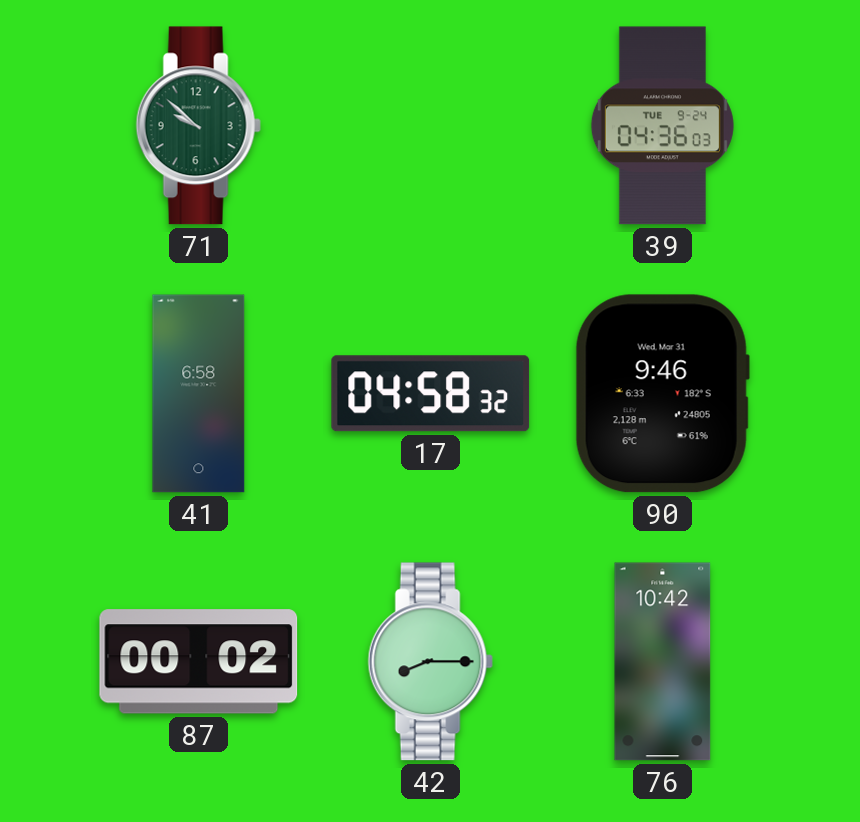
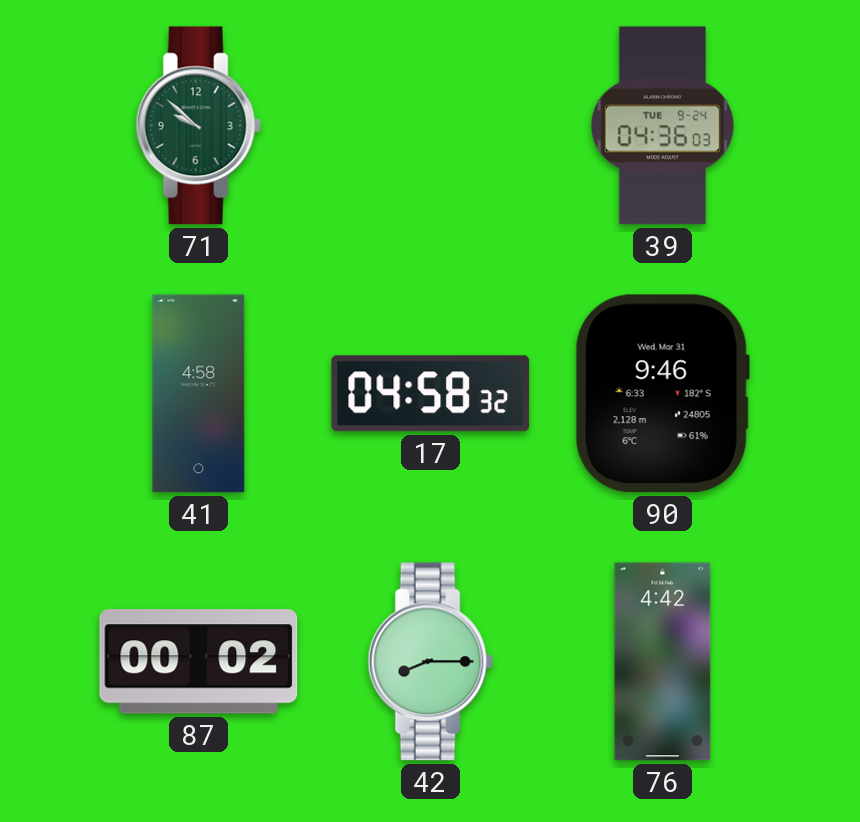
41: 6:58 -> 4:58 (199, 394)
76: 10:42 -> 4:42 (663, 662)
